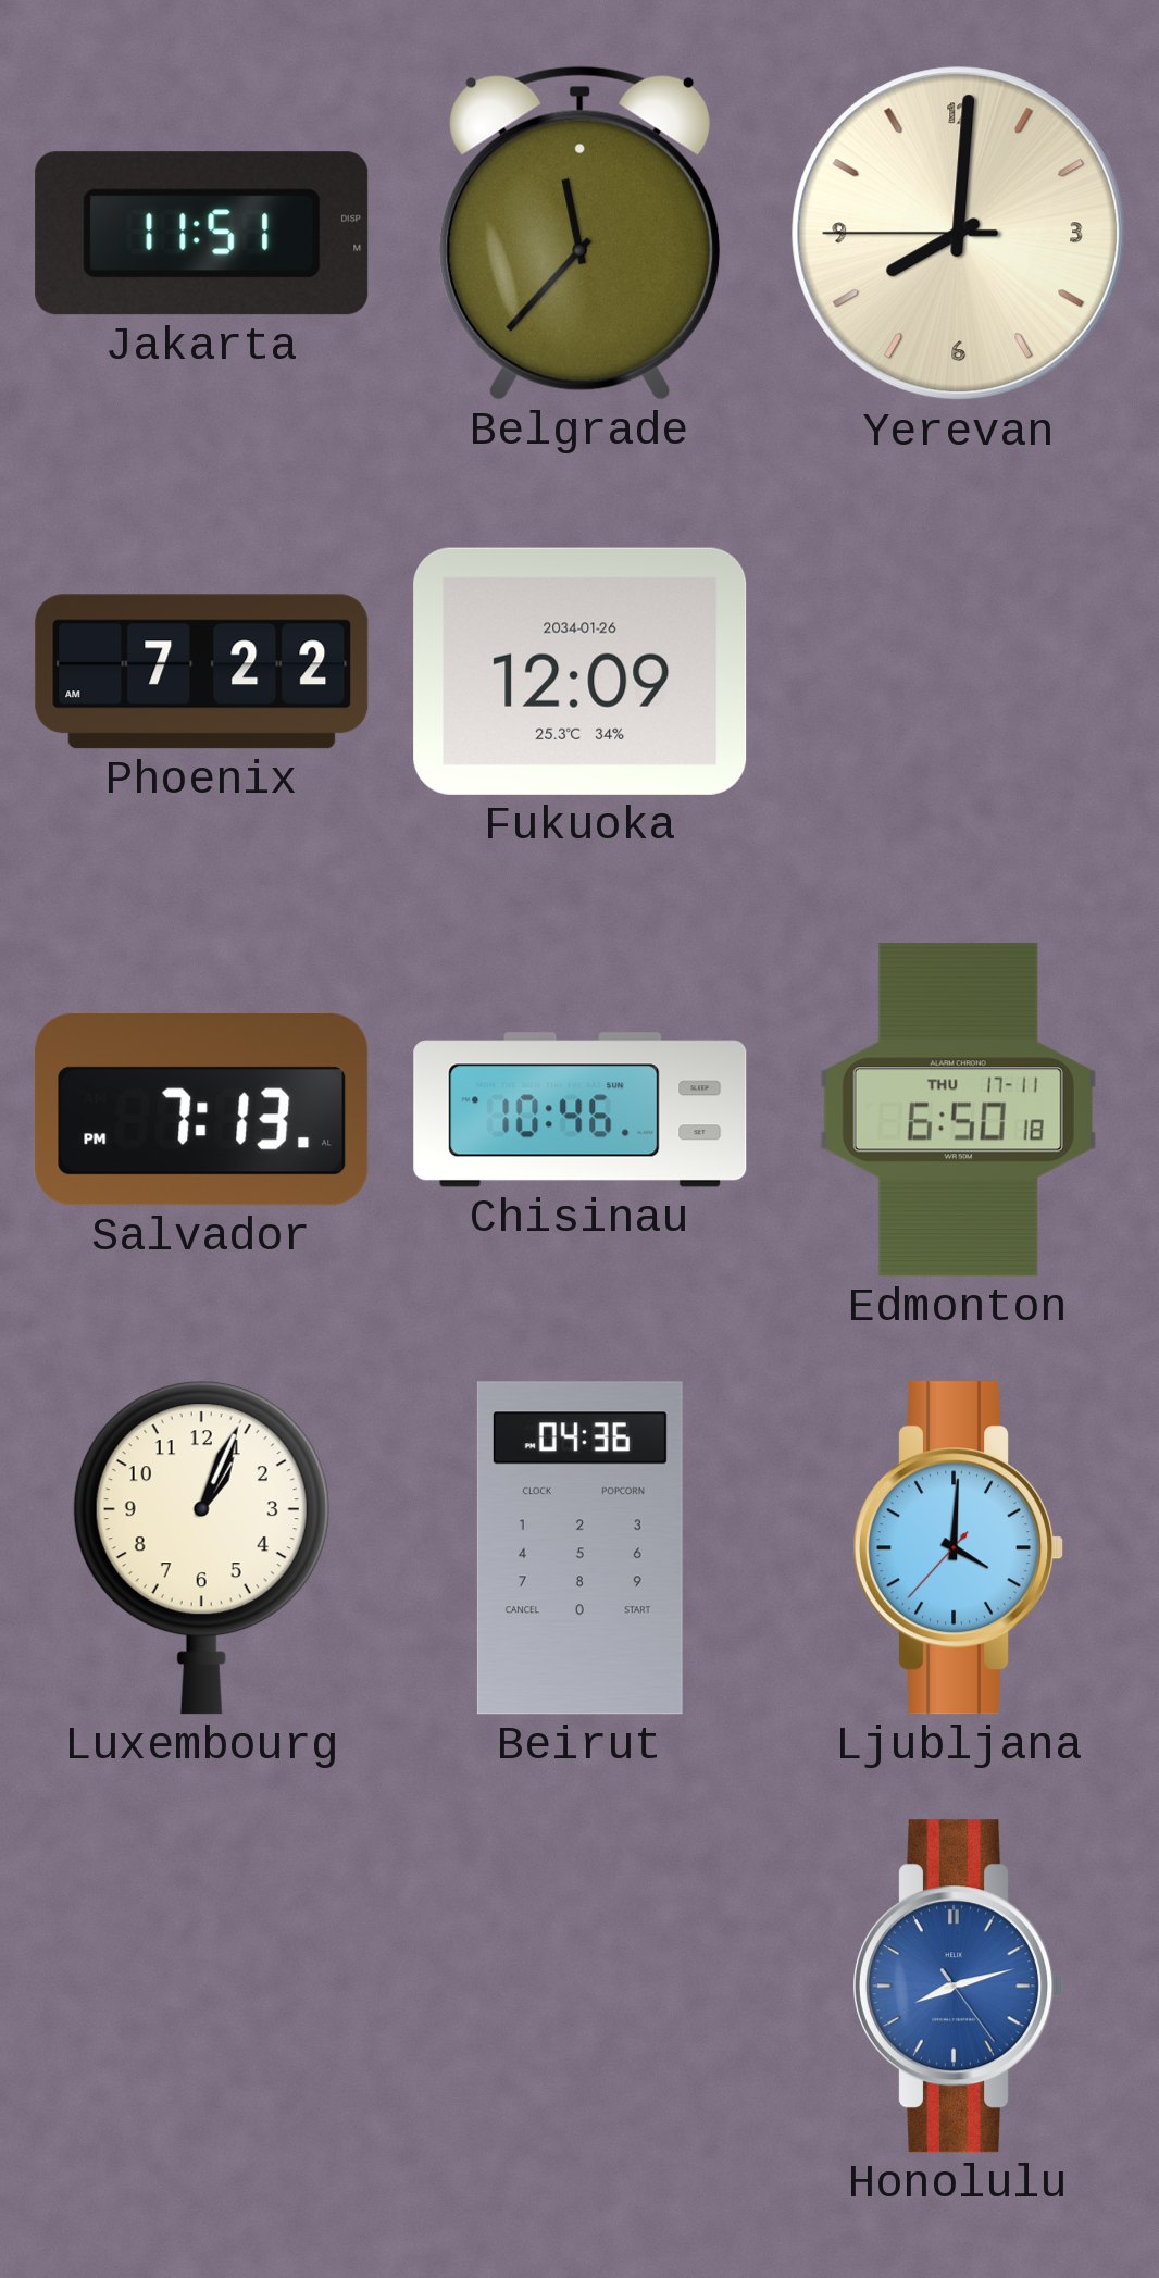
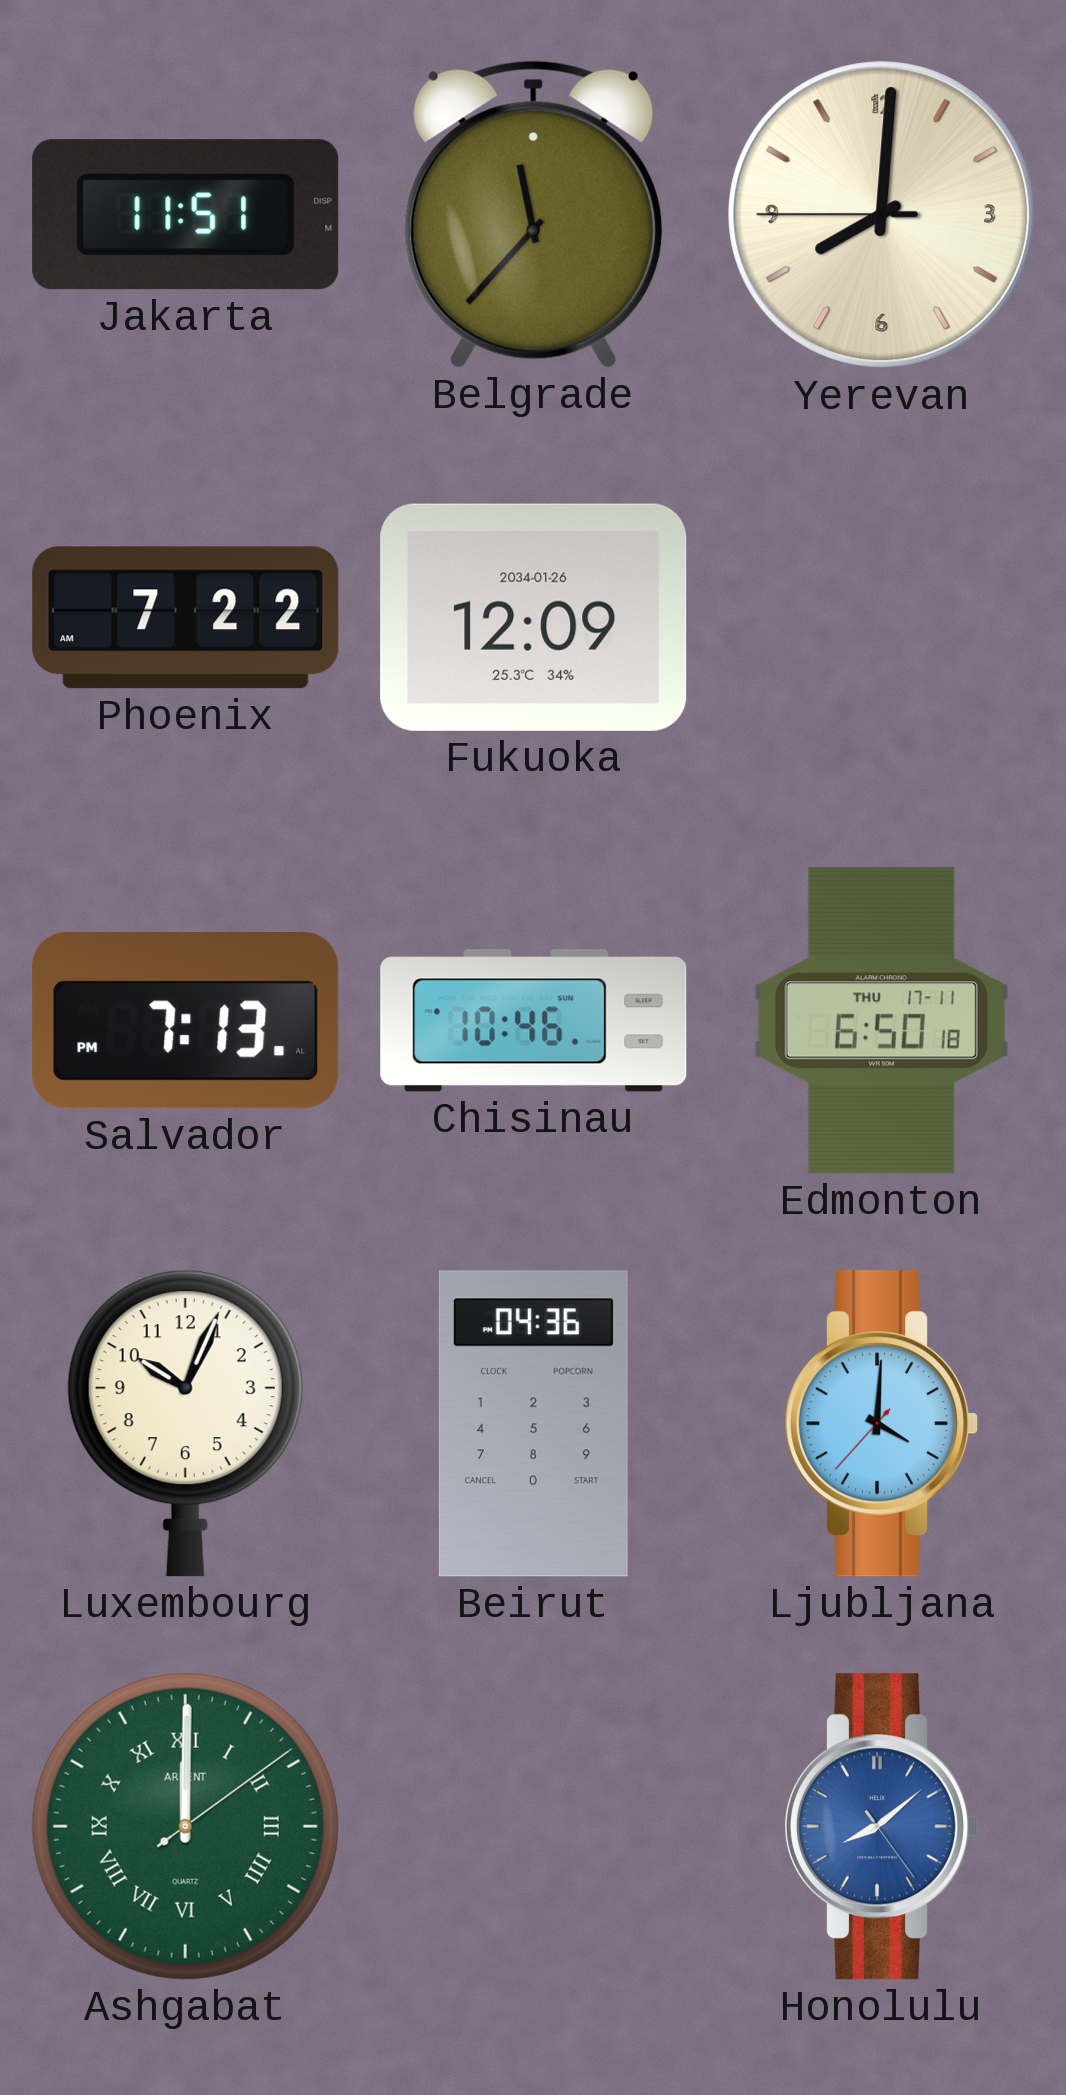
Luxembourg: 1:04 -> 10:04 (185, 1424)
Ashgabat: none -> 12:00 (185, 1826)
Honolulu: 8:12 -> 8:08 (882, 1827)
